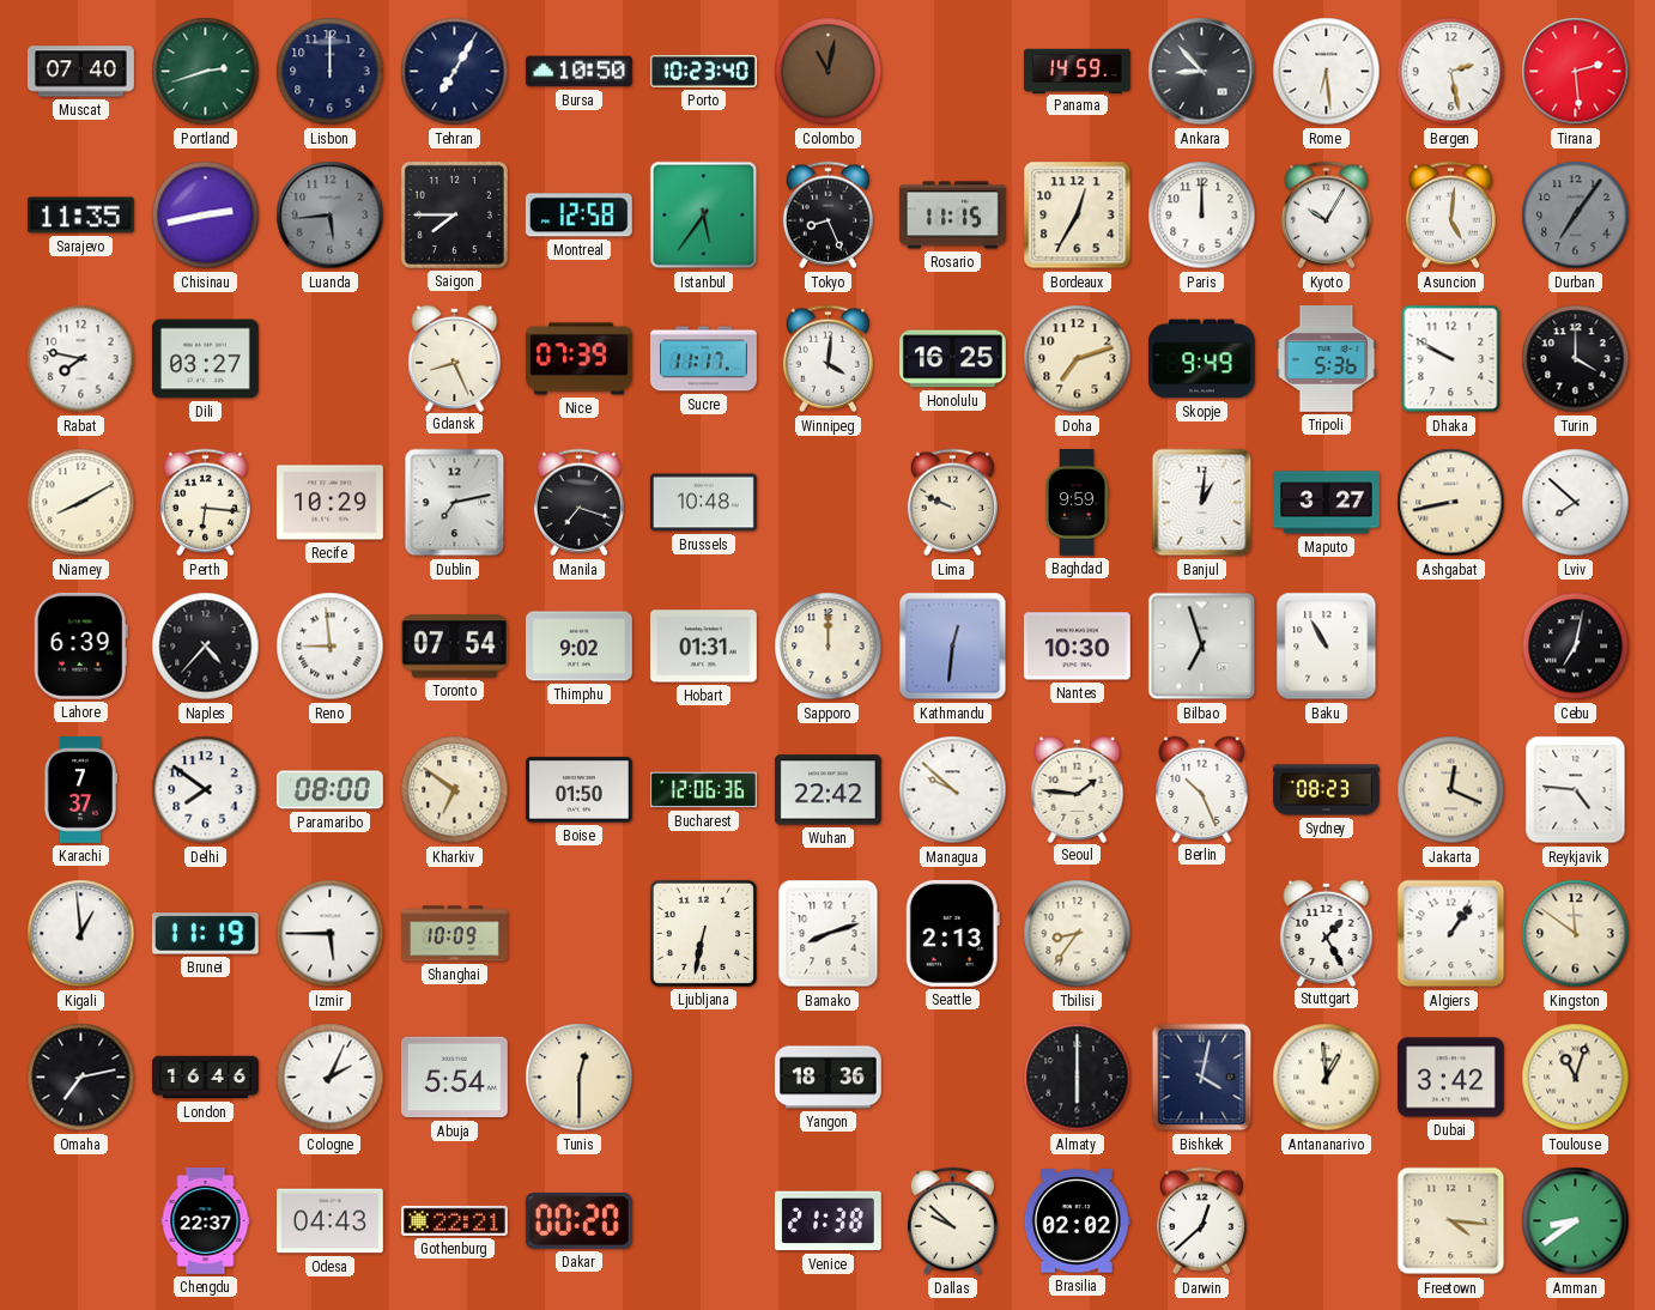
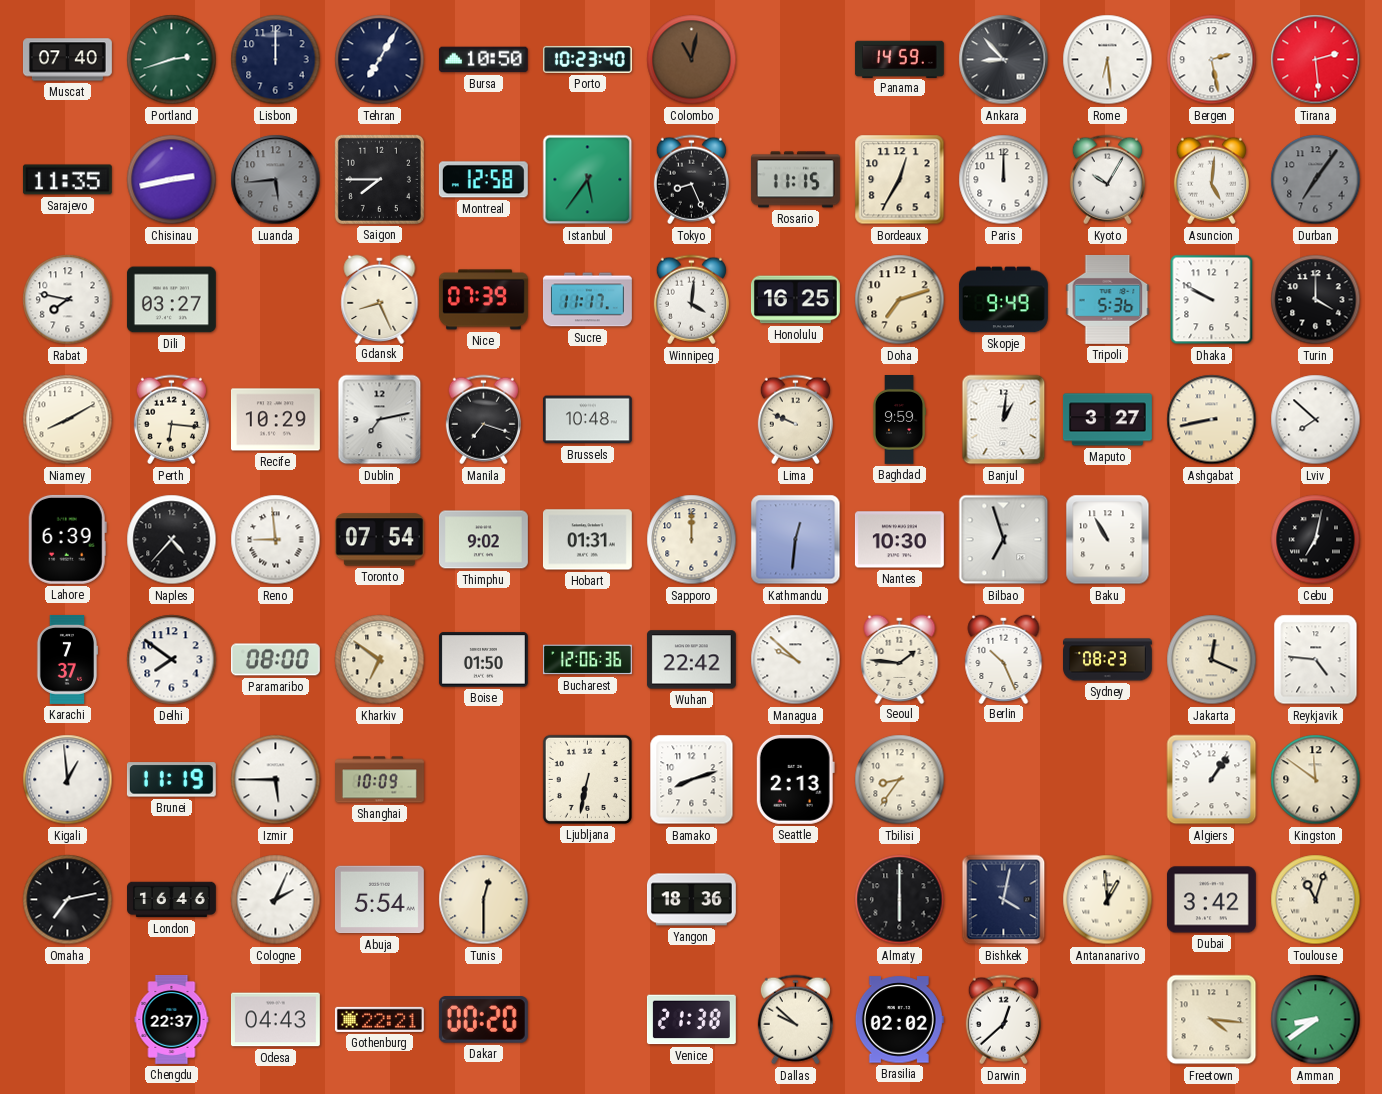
Stuttgart: 1:25 -> none (1327, 933)
